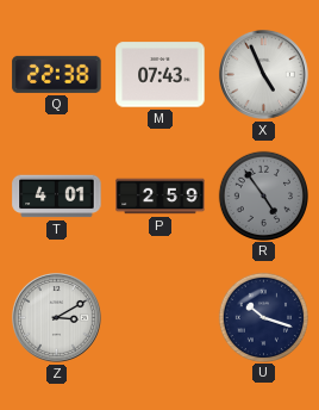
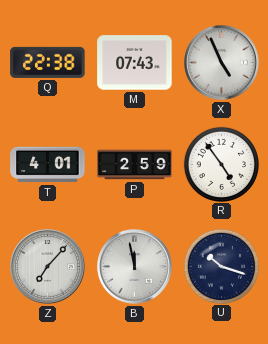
R dial: grey -> white (221, 164)
Z: 3:10 -> 7:07 (48, 267)
B: none -> 11:58 (135, 267)
